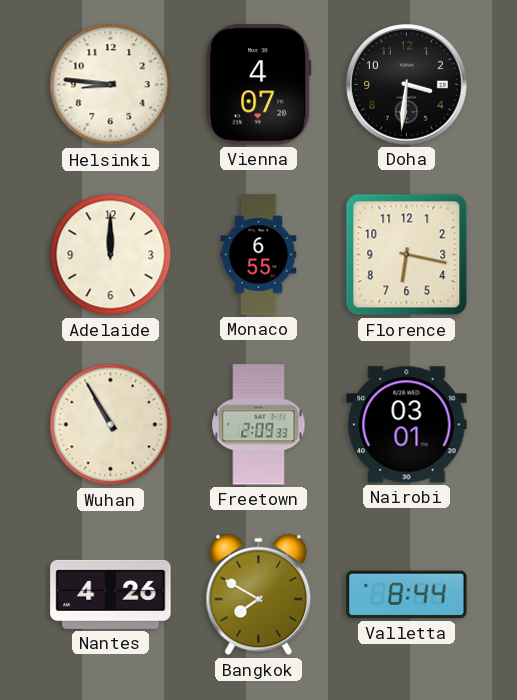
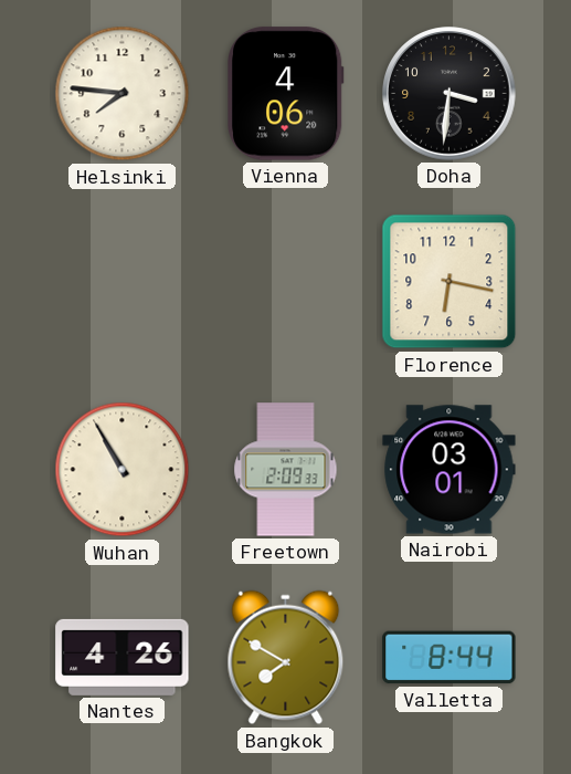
Helsinki: 8:46 -> 7:46 (123, 94)
Vienna: 4:07 -> 4:06 (286, 94)
Adelaide: 12:00 -> none (111, 255)
Monaco: 6:55 -> none (259, 255)
